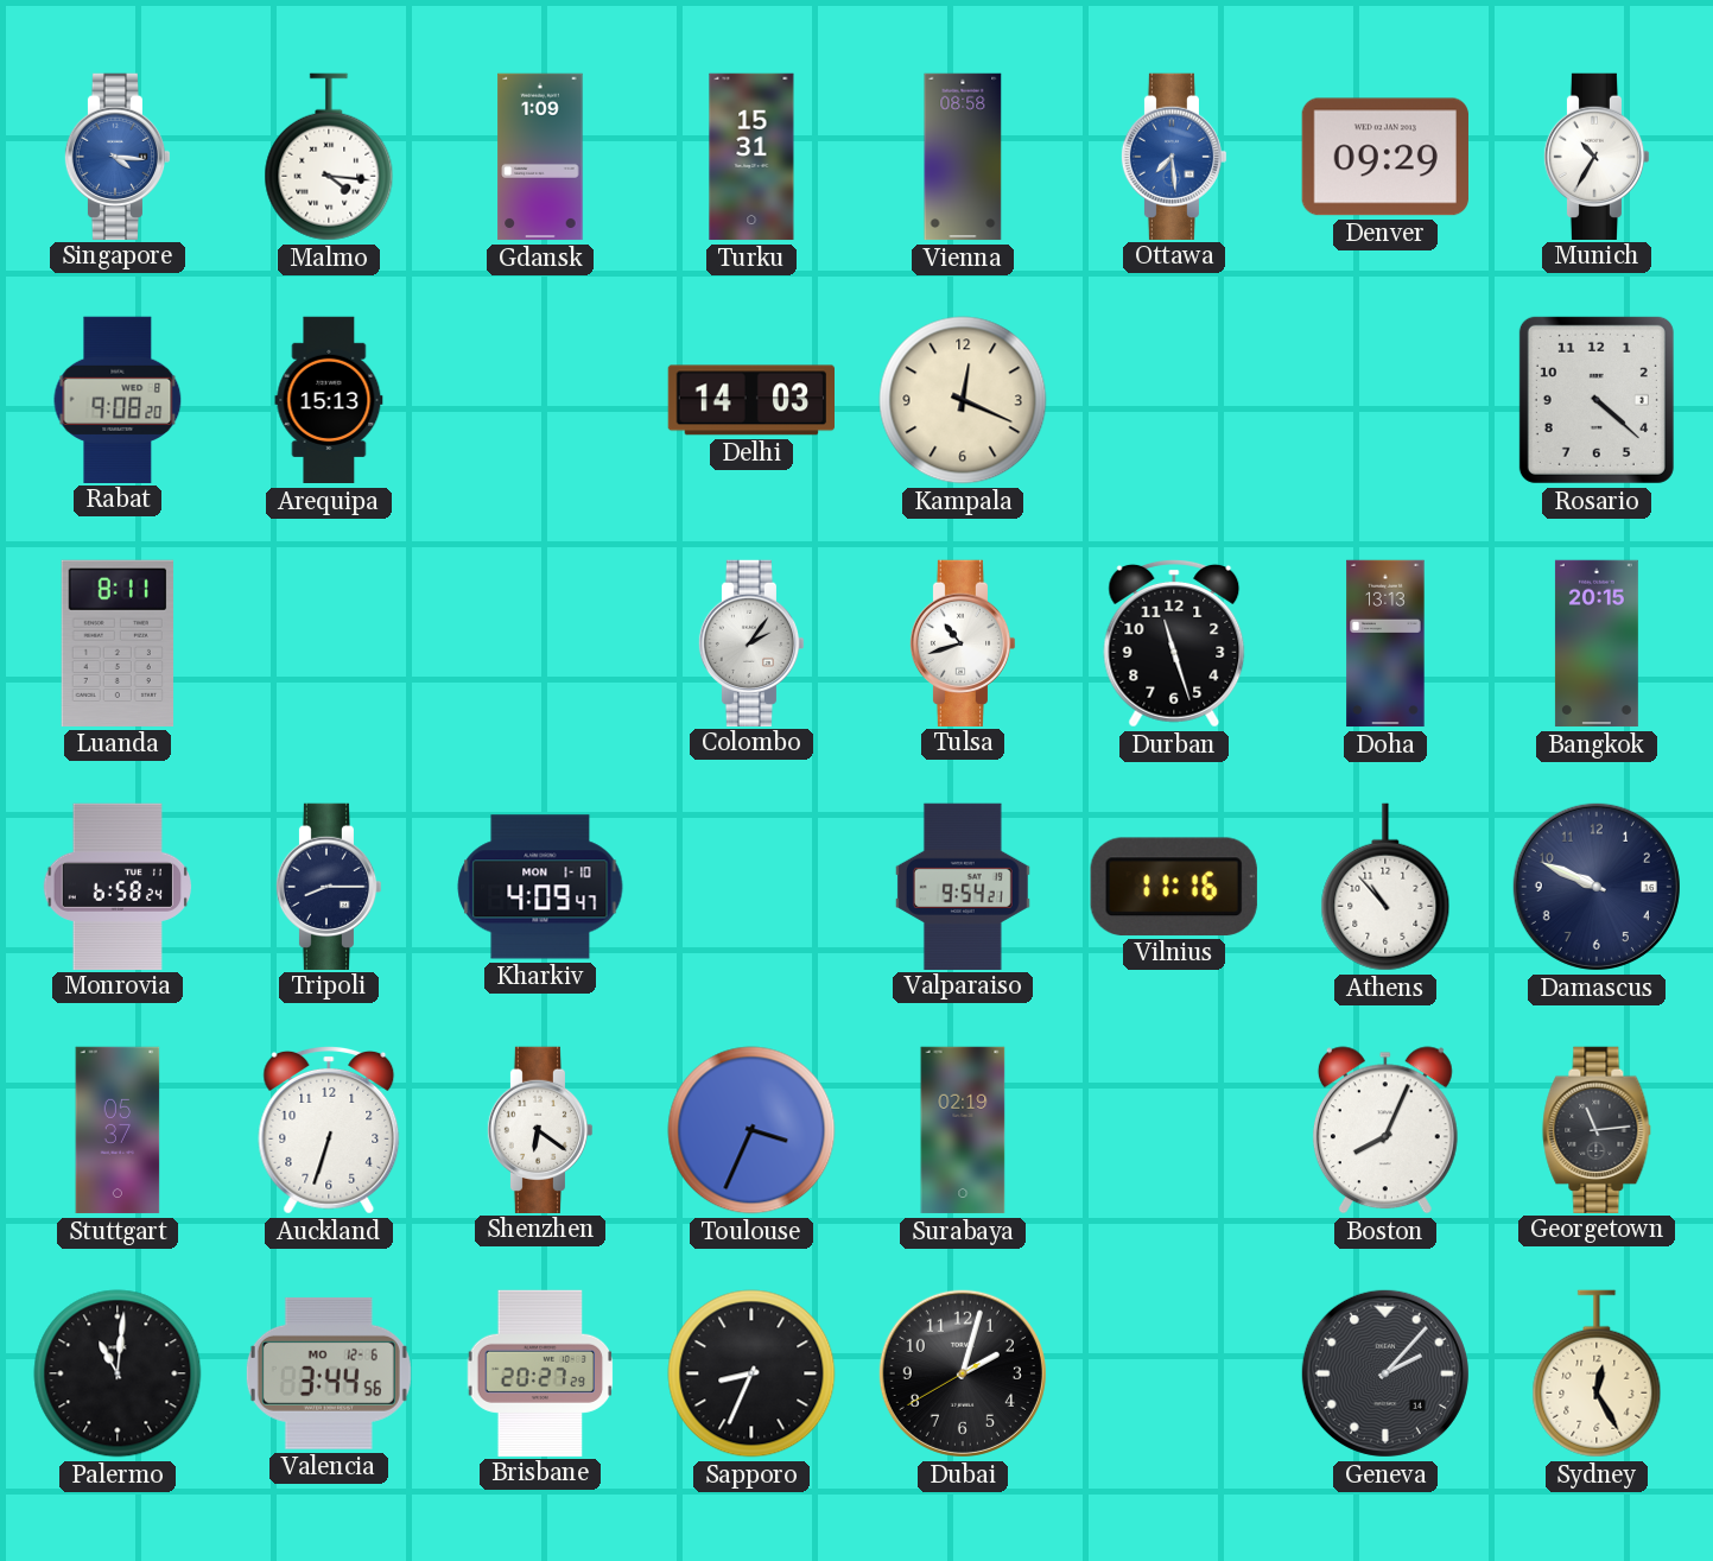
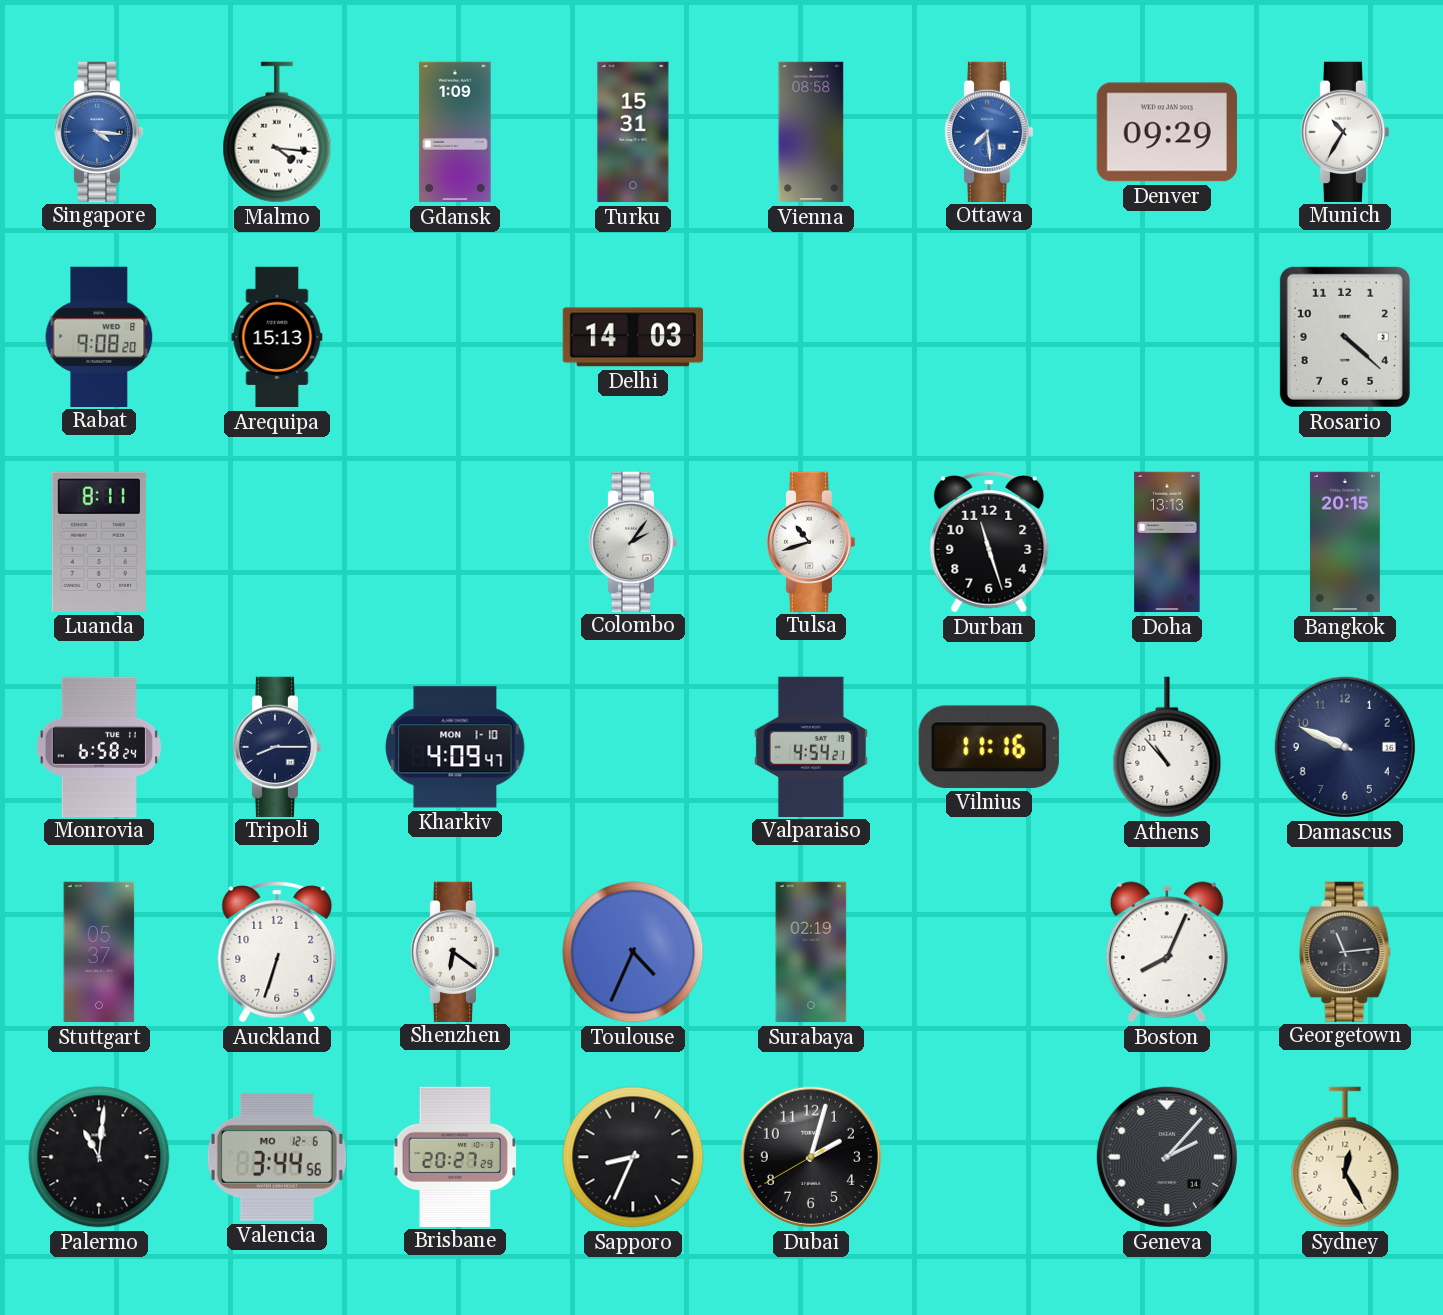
Kampala: 12:19 -> none (963, 400)
Valparaiso: 9:54 -> 4:54 (811, 746)
Toulouse: 3:34 -> 4:34 (633, 952)
